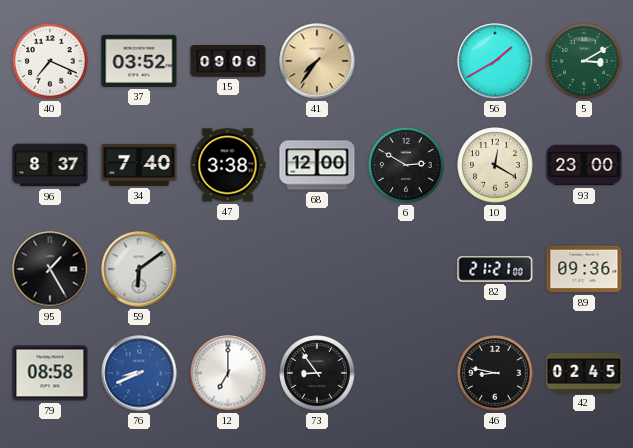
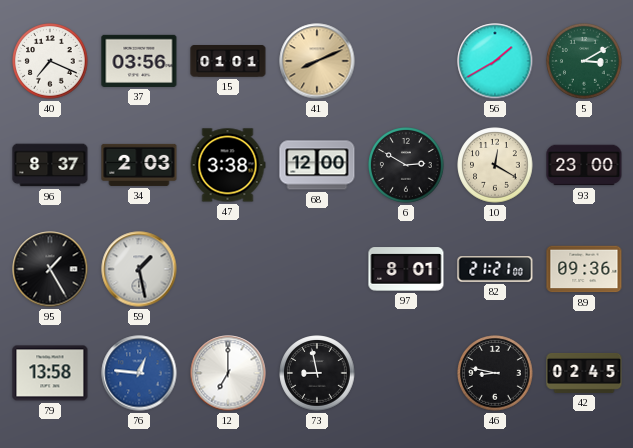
37: 03:52 -> 03:56 (139, 61)
15: 09:06 -> 01:01 (228, 61)
41: 7:36 -> 8:11 (317, 61)
34: 7:40 -> 2:03 (139, 165)
59: 6:09 -> 1:28 (139, 269)
97: none -> 8:01 (406, 269)
79: 08:58 -> 13:58 (50, 373)
76: 8:41 -> 12:46 (139, 373)
73: 8:54 -> 8:58 (317, 373)
